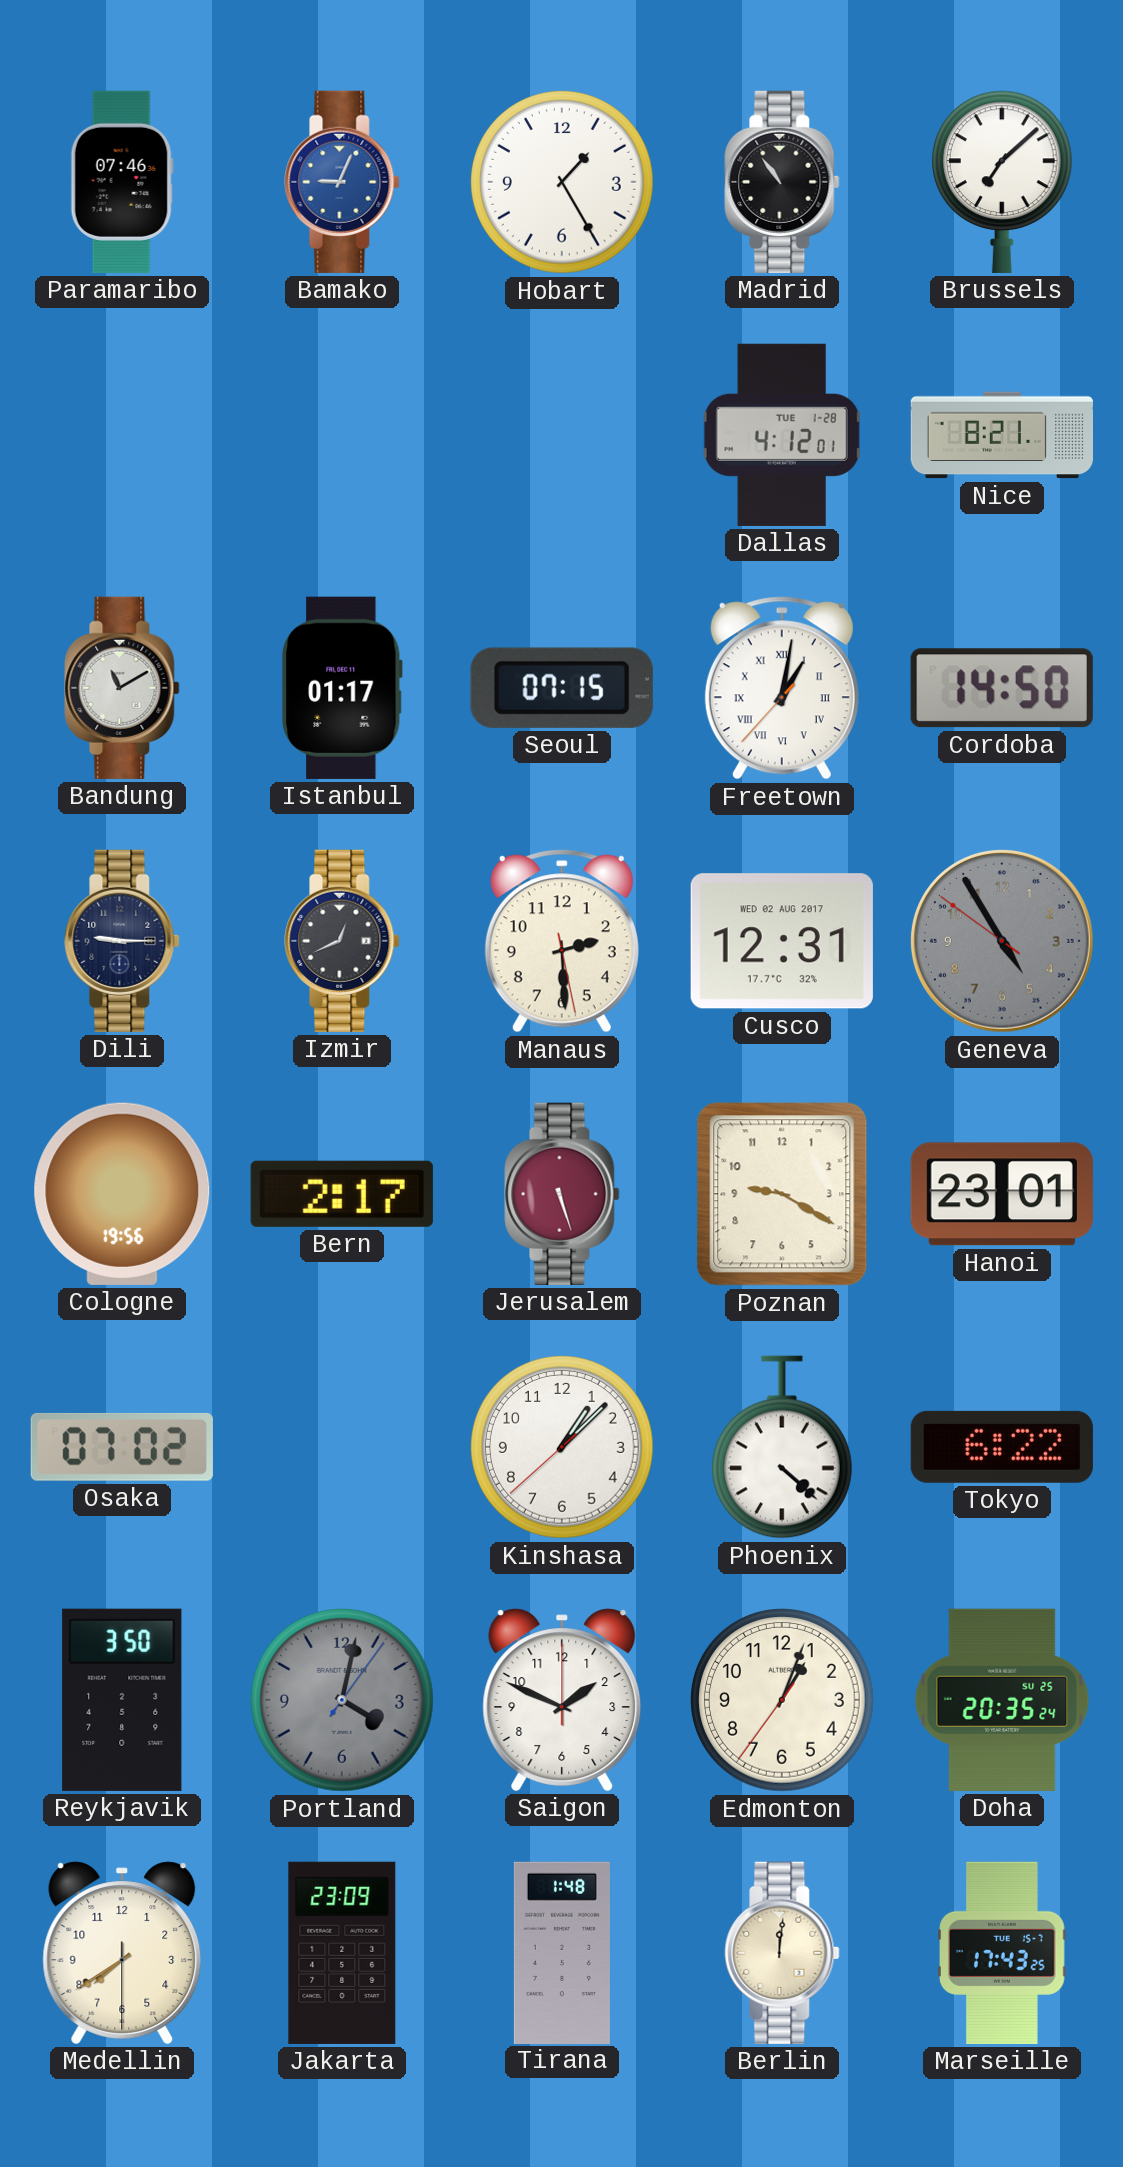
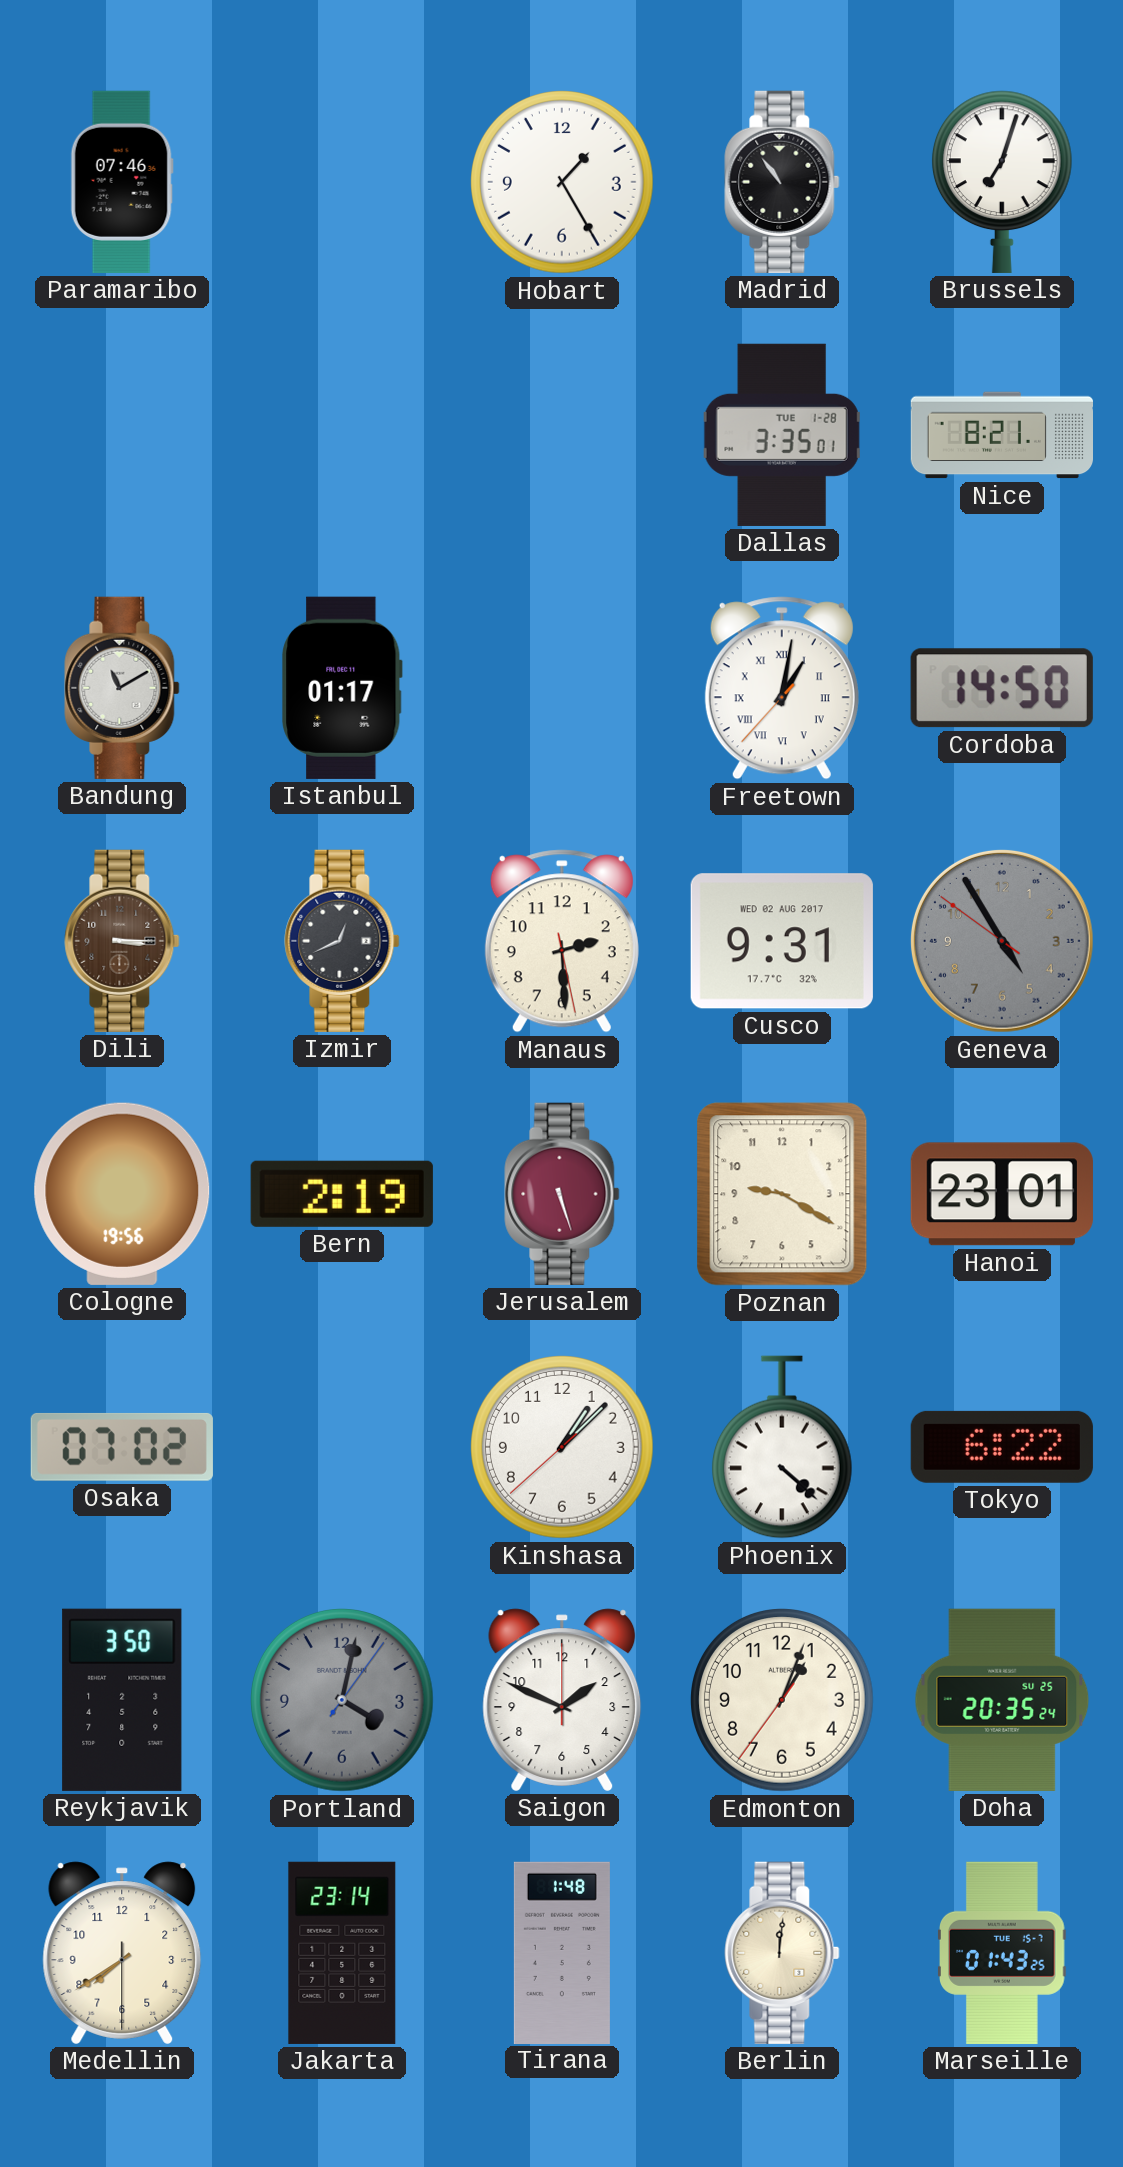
Bamako: 9:04 -> none (342, 182)
Brussels: 7:08 -> 7:03 (1002, 182)
Dallas: 4:12 -> 3:35 (782, 435)
Seoul: 07:15 -> none (562, 688)
Dili: 9:15 -> 3:15 (122, 941)
Dili dial: navy -> brown (122, 941)
Cusco: 12:31 -> 9:31 (782, 941)
Bern: 2:17 -> 2:19 (342, 1194)
Jakarta: 23:09 -> 23:14 (342, 1953)
Marseille: 17:43 -> 01:43 (1003, 1953)
